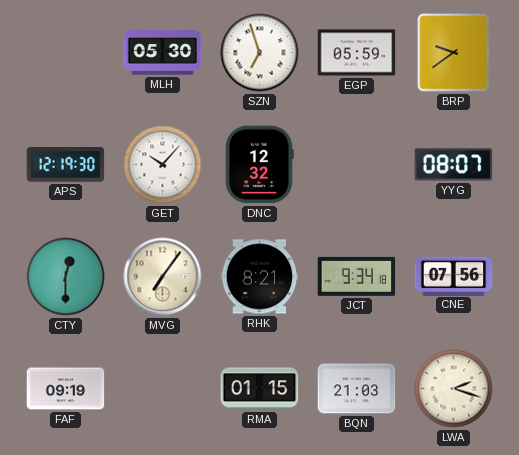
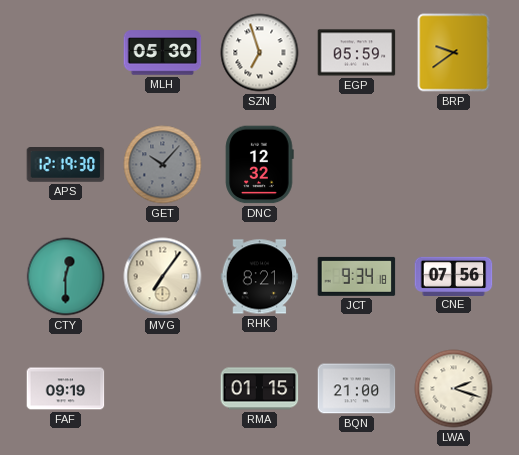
GET dial: white -> grey (163, 165)
YYG: 08:07 -> none (454, 165)
BQN: 21:03 -> 21:00 (357, 389)
